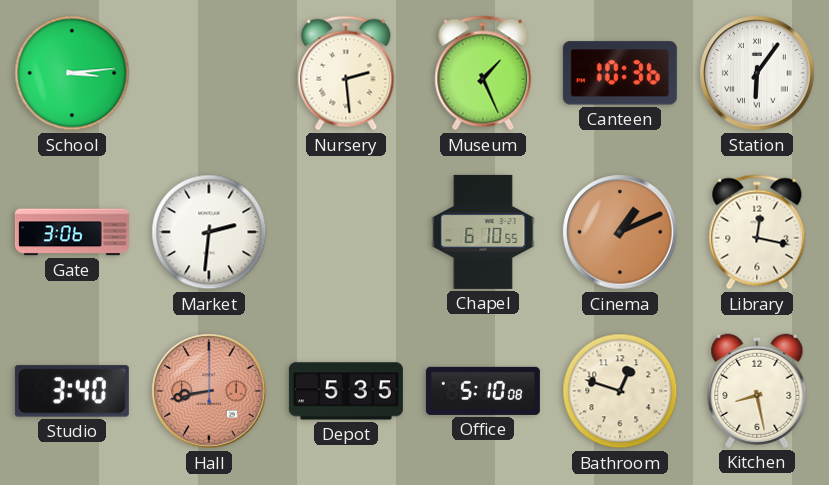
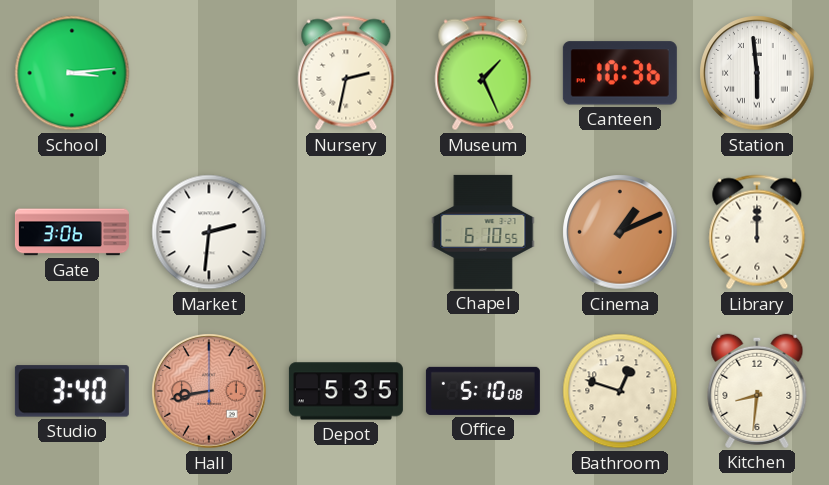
Nursery: 2:29 -> 2:32 (346, 73)
Station: 6:06 -> 5:59 (757, 73)
Library: 12:17 -> 12:00 (757, 232)
Kitchen: 8:28 -> 8:31 (757, 391)
